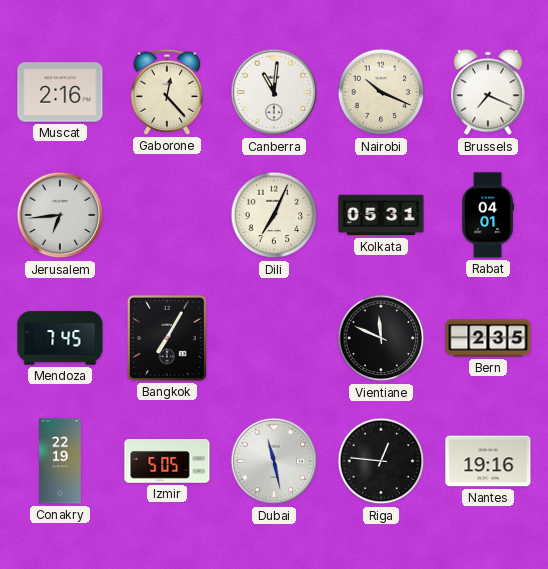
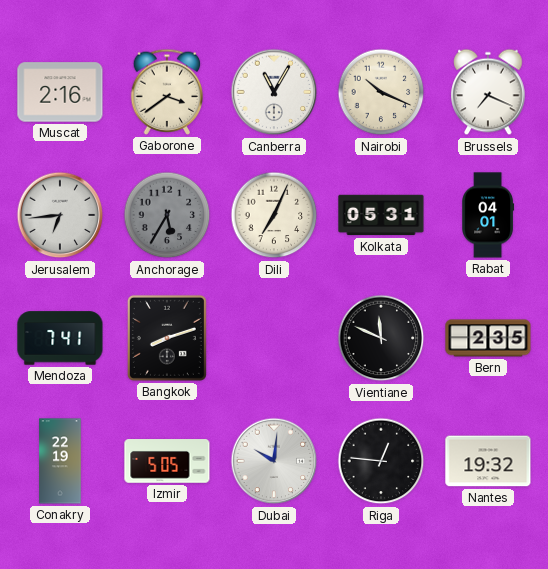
Gaborone: 12:23 -> 3:39 (167, 92)
Canberra: 11:01 -> 11:05 (274, 92)
Anchorage: none -> 5:35 (167, 215)
Mendoza: 7:45 -> 7:41 (60, 338)
Bangkok: 7:05 -> 8:12 (167, 338)
Dubai: 11:28 -> 10:01 (274, 461)
Nantes: 19:16 -> 19:32 (488, 461)
